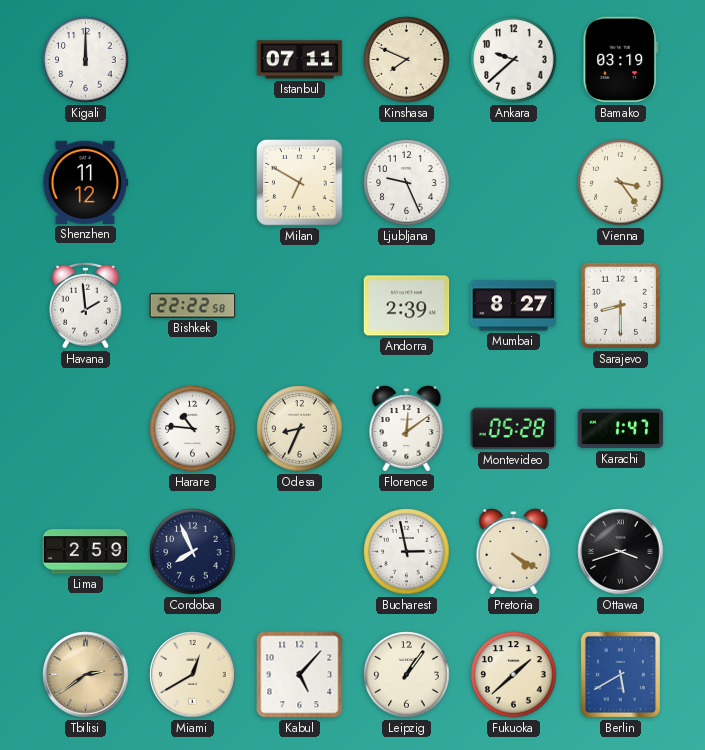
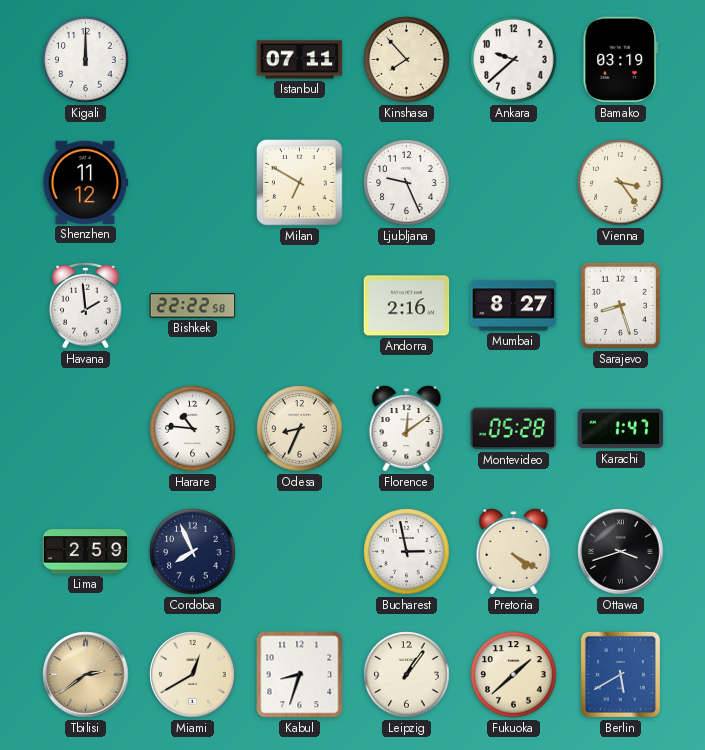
Kinshasa: 7:49 -> 7:53 (407, 60)
Andorra: 2:39 -> 2:16 (407, 306)
Sarajevo: 8:30 -> 8:27 (620, 305)
Kabul: 5:07 -> 8:33 (300, 675)
